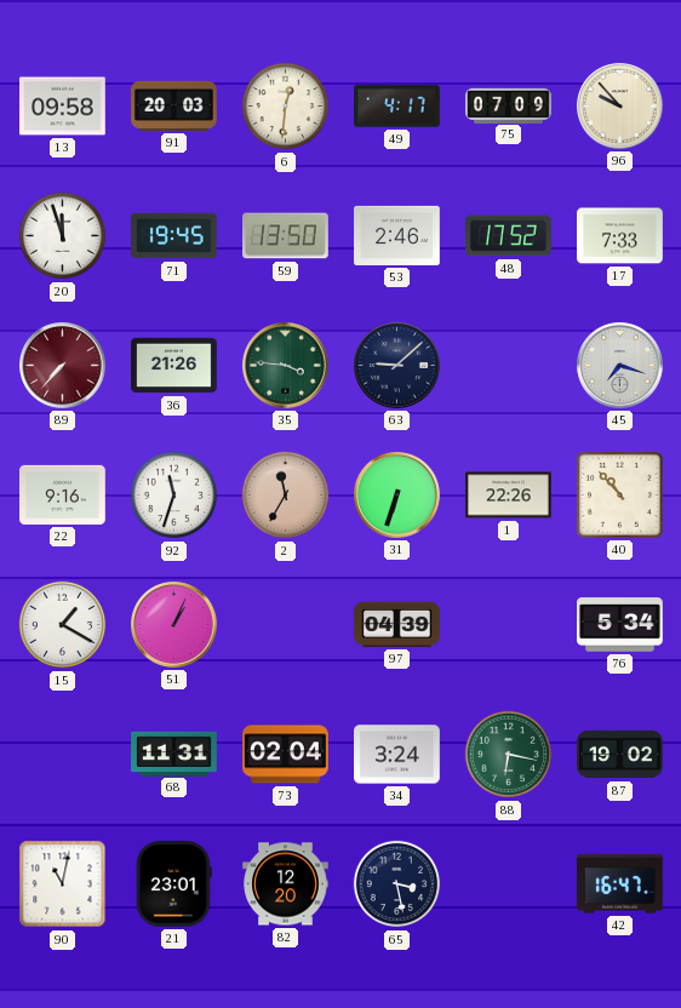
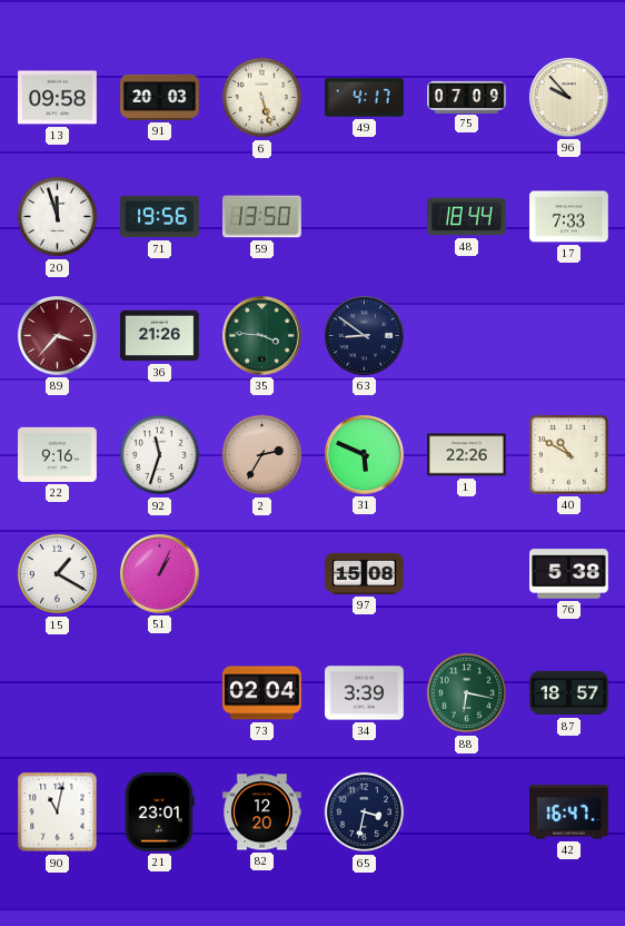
6: 12:31 -> 5:27 (262, 98)
71: 19:45 -> 19:56 (160, 217)
53: 2:46 -> none (397, 235)
48: 17:52 -> 18:44 (467, 217)
89: 7:37 -> 3:37 (58, 336)
63: 9:08 -> 8:51 (365, 336)
45: 7:18 -> none (620, 366)
2: 11:35 -> 2:35 (262, 455)
31: 6:33 -> 5:49 (365, 455)
40: 10:53 -> 10:50 (568, 454)
97: 04:39 -> 15:08 (365, 573)
76: 5:34 -> 5:38 (569, 574)
68: 11:31 -> none (174, 754)
34: 3:24 -> 3:39 (365, 693)
87: 19:02 -> 18:57 (569, 693)
65: 3:28 -> 3:32 (365, 812)
